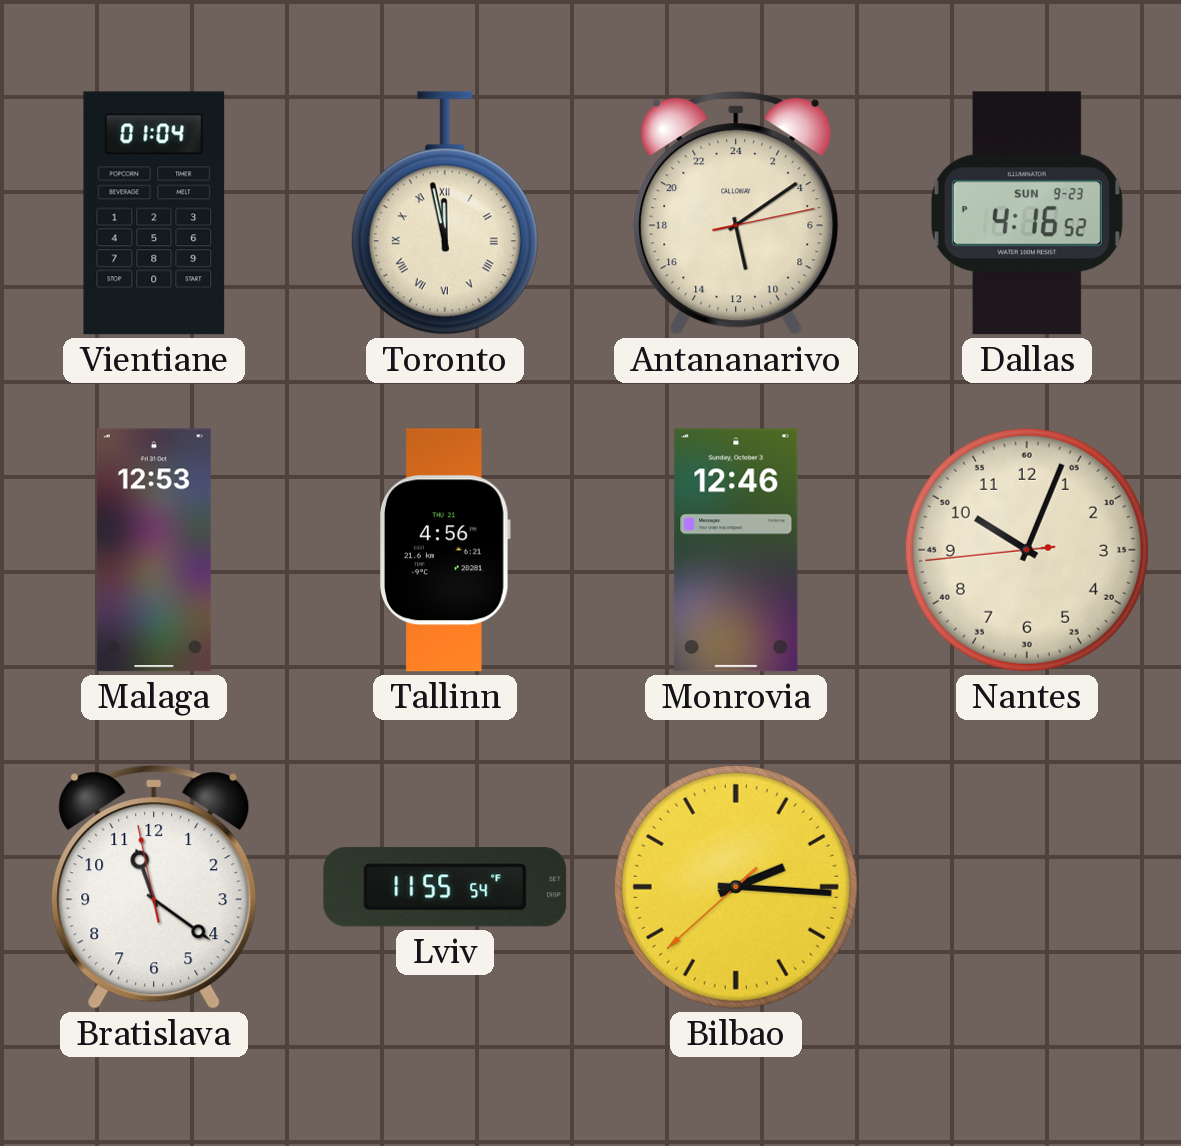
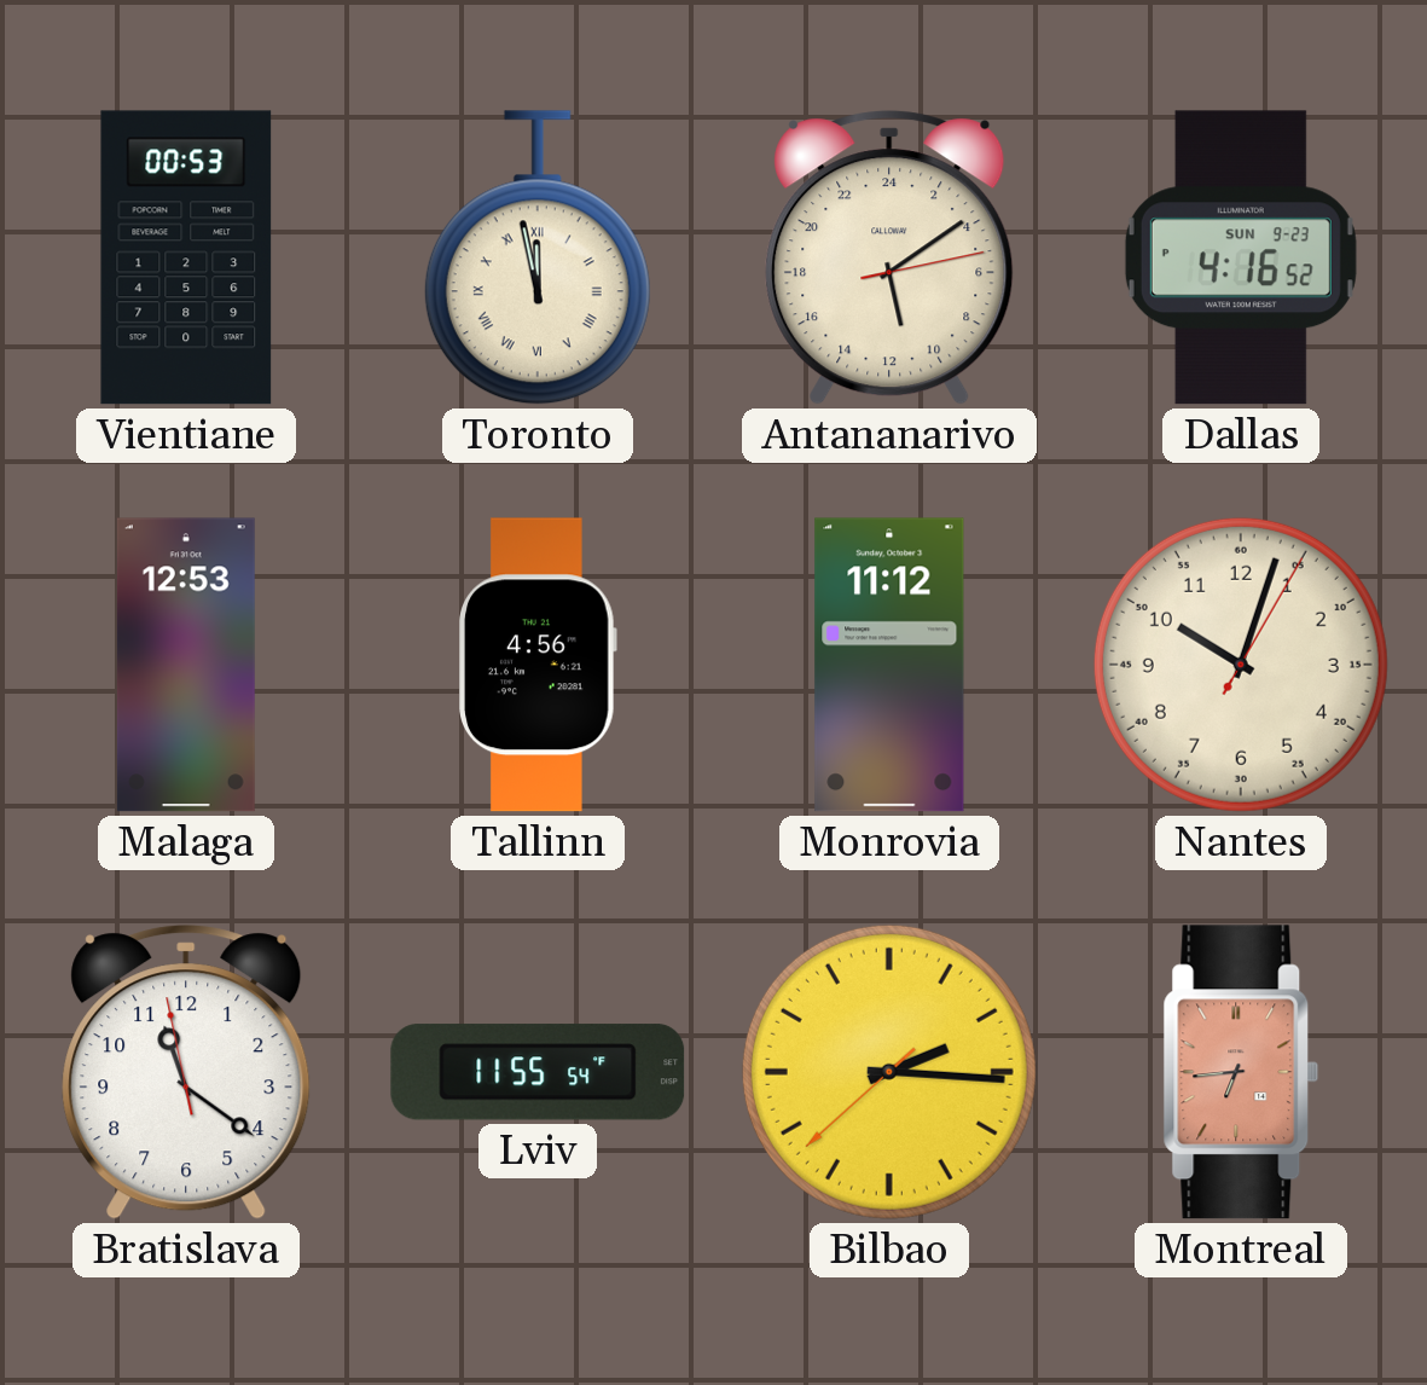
Vientiane: 01:04 -> 00:53 (186, 257)
Monrovia: 12:46 -> 11:12 (889, 665)
Nantes: 10:03:44 -> 10:03:05 (1241, 665)
Montreal: none -> 6:44 (1241, 1072)
